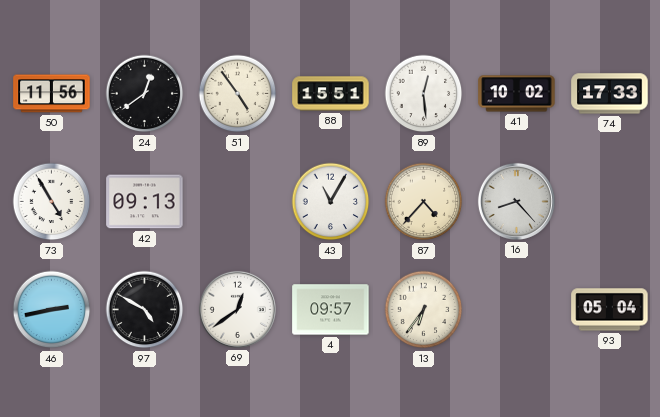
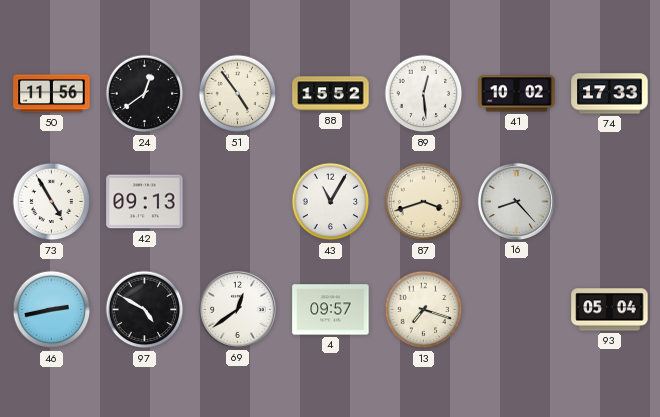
88: 15:51 -> 15:52 (331, 94)
87: 4:37 -> 3:42 (424, 202)
13: 6:36 -> 7:18 (424, 310)
